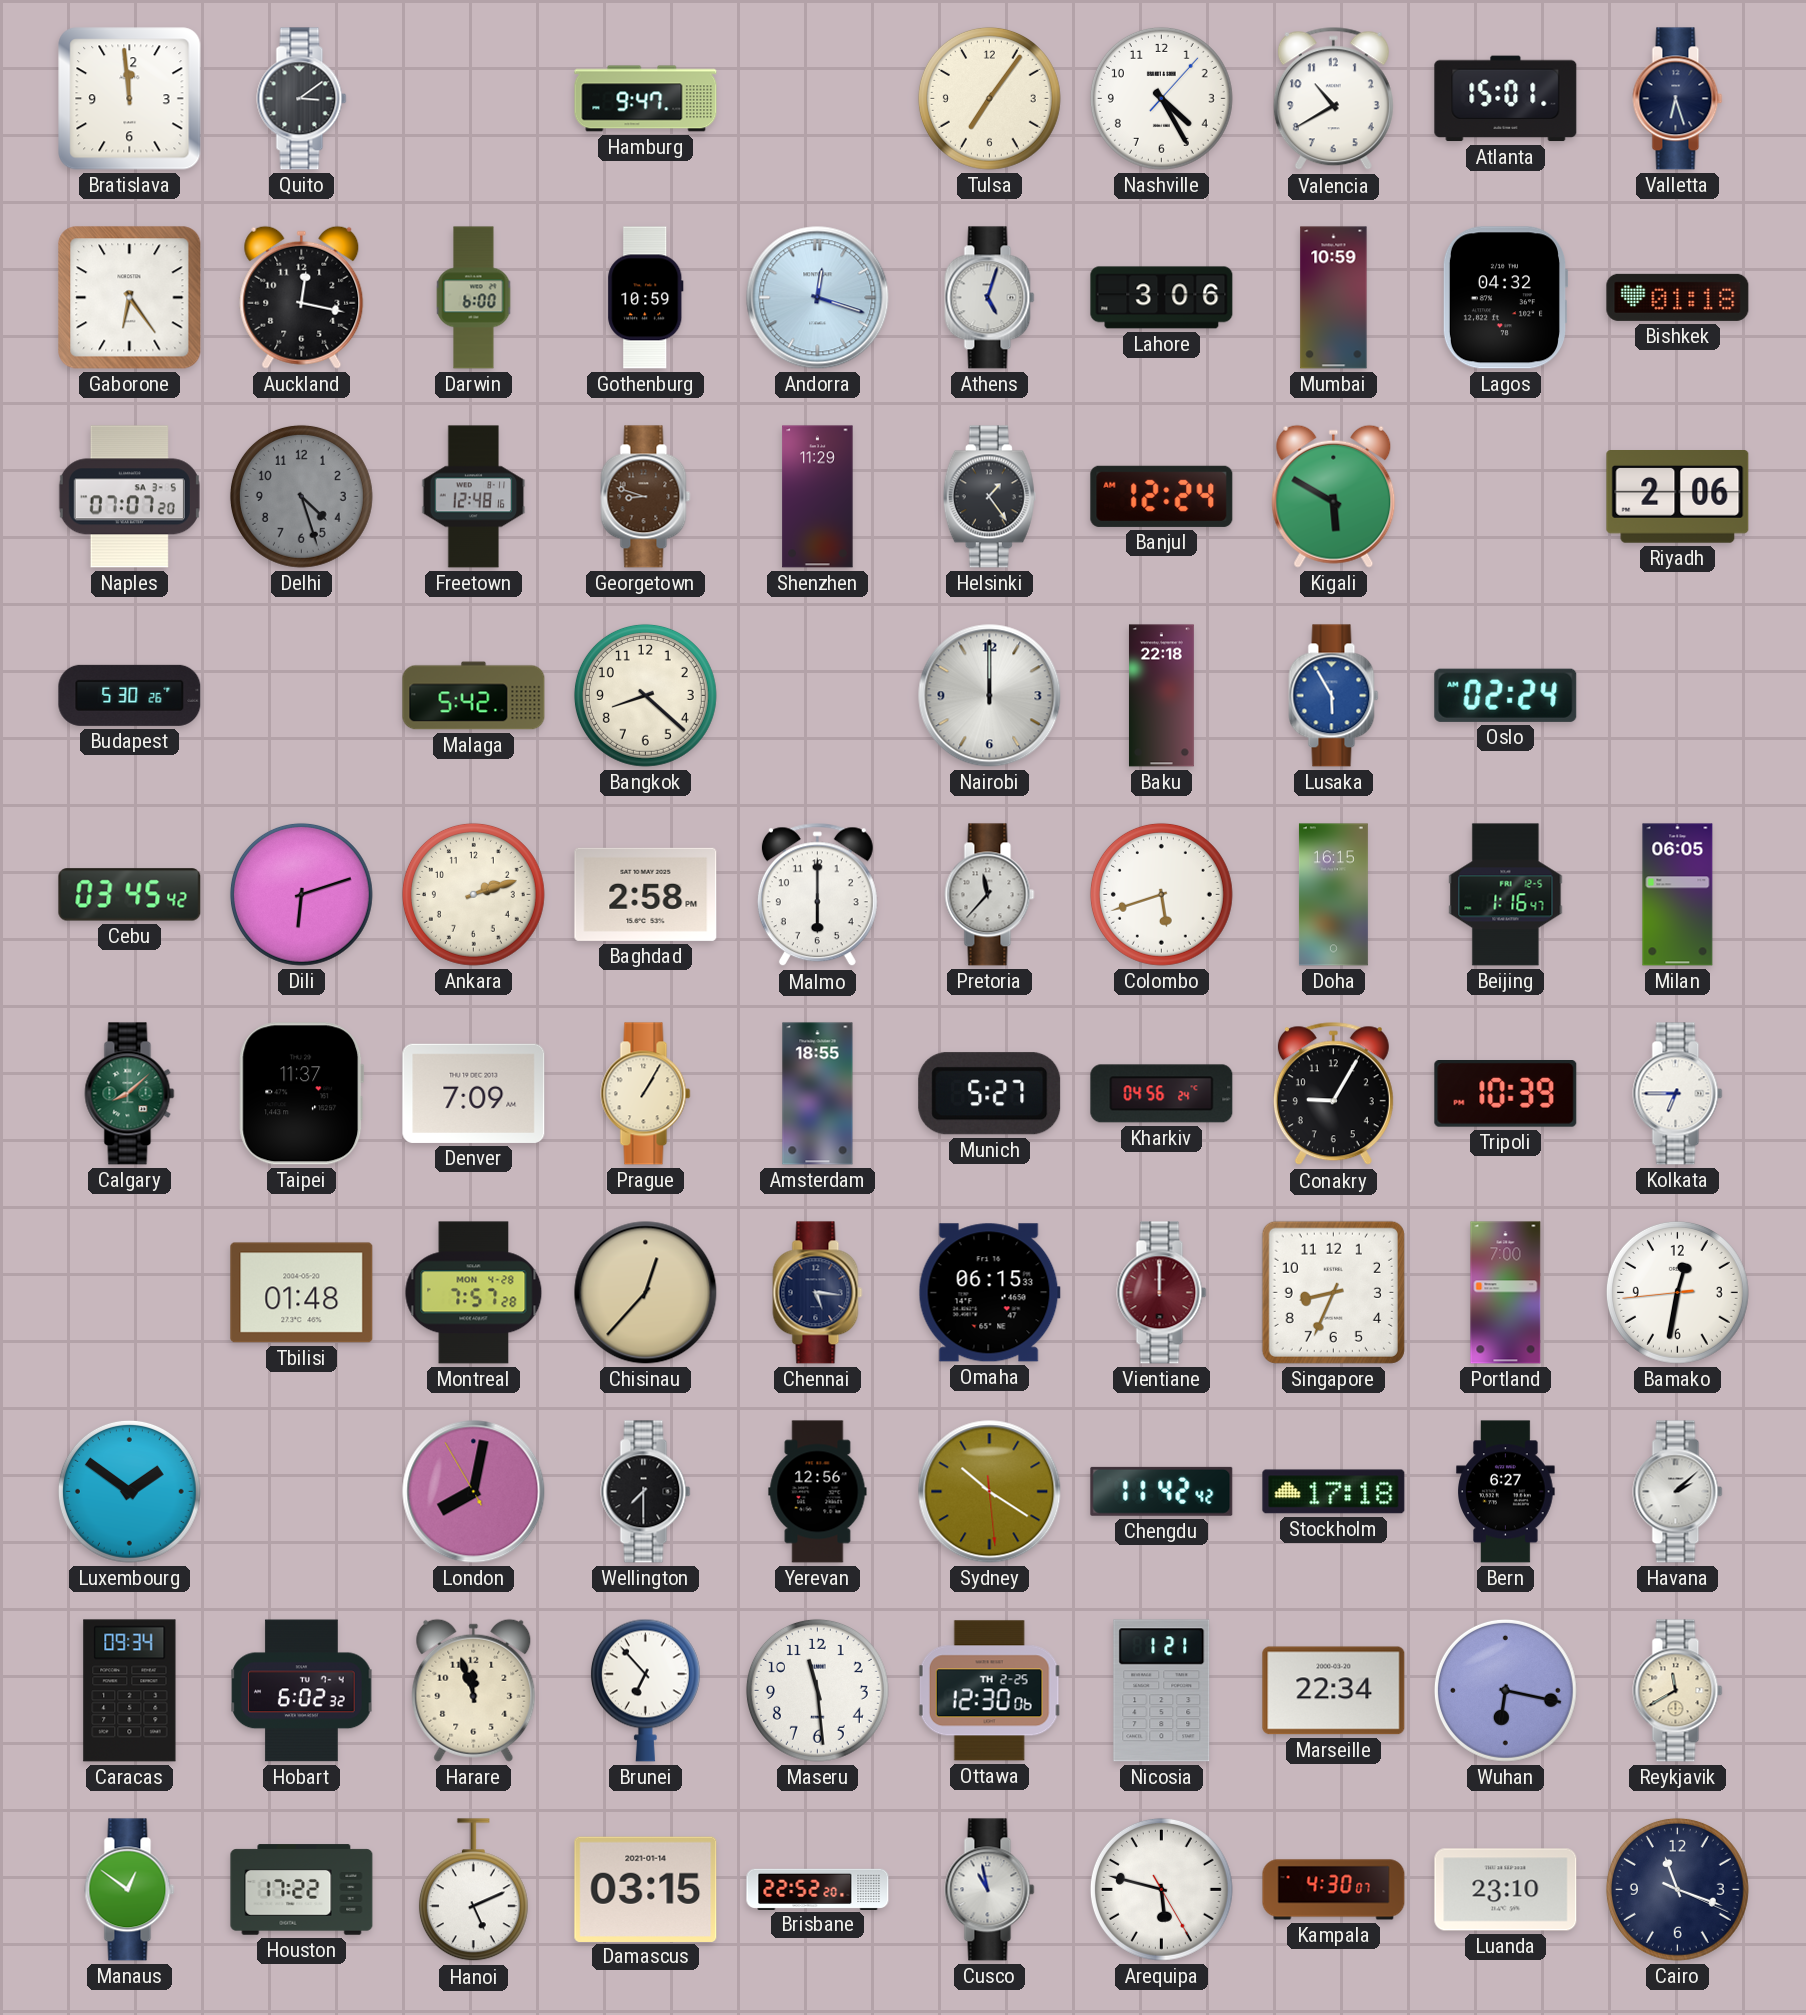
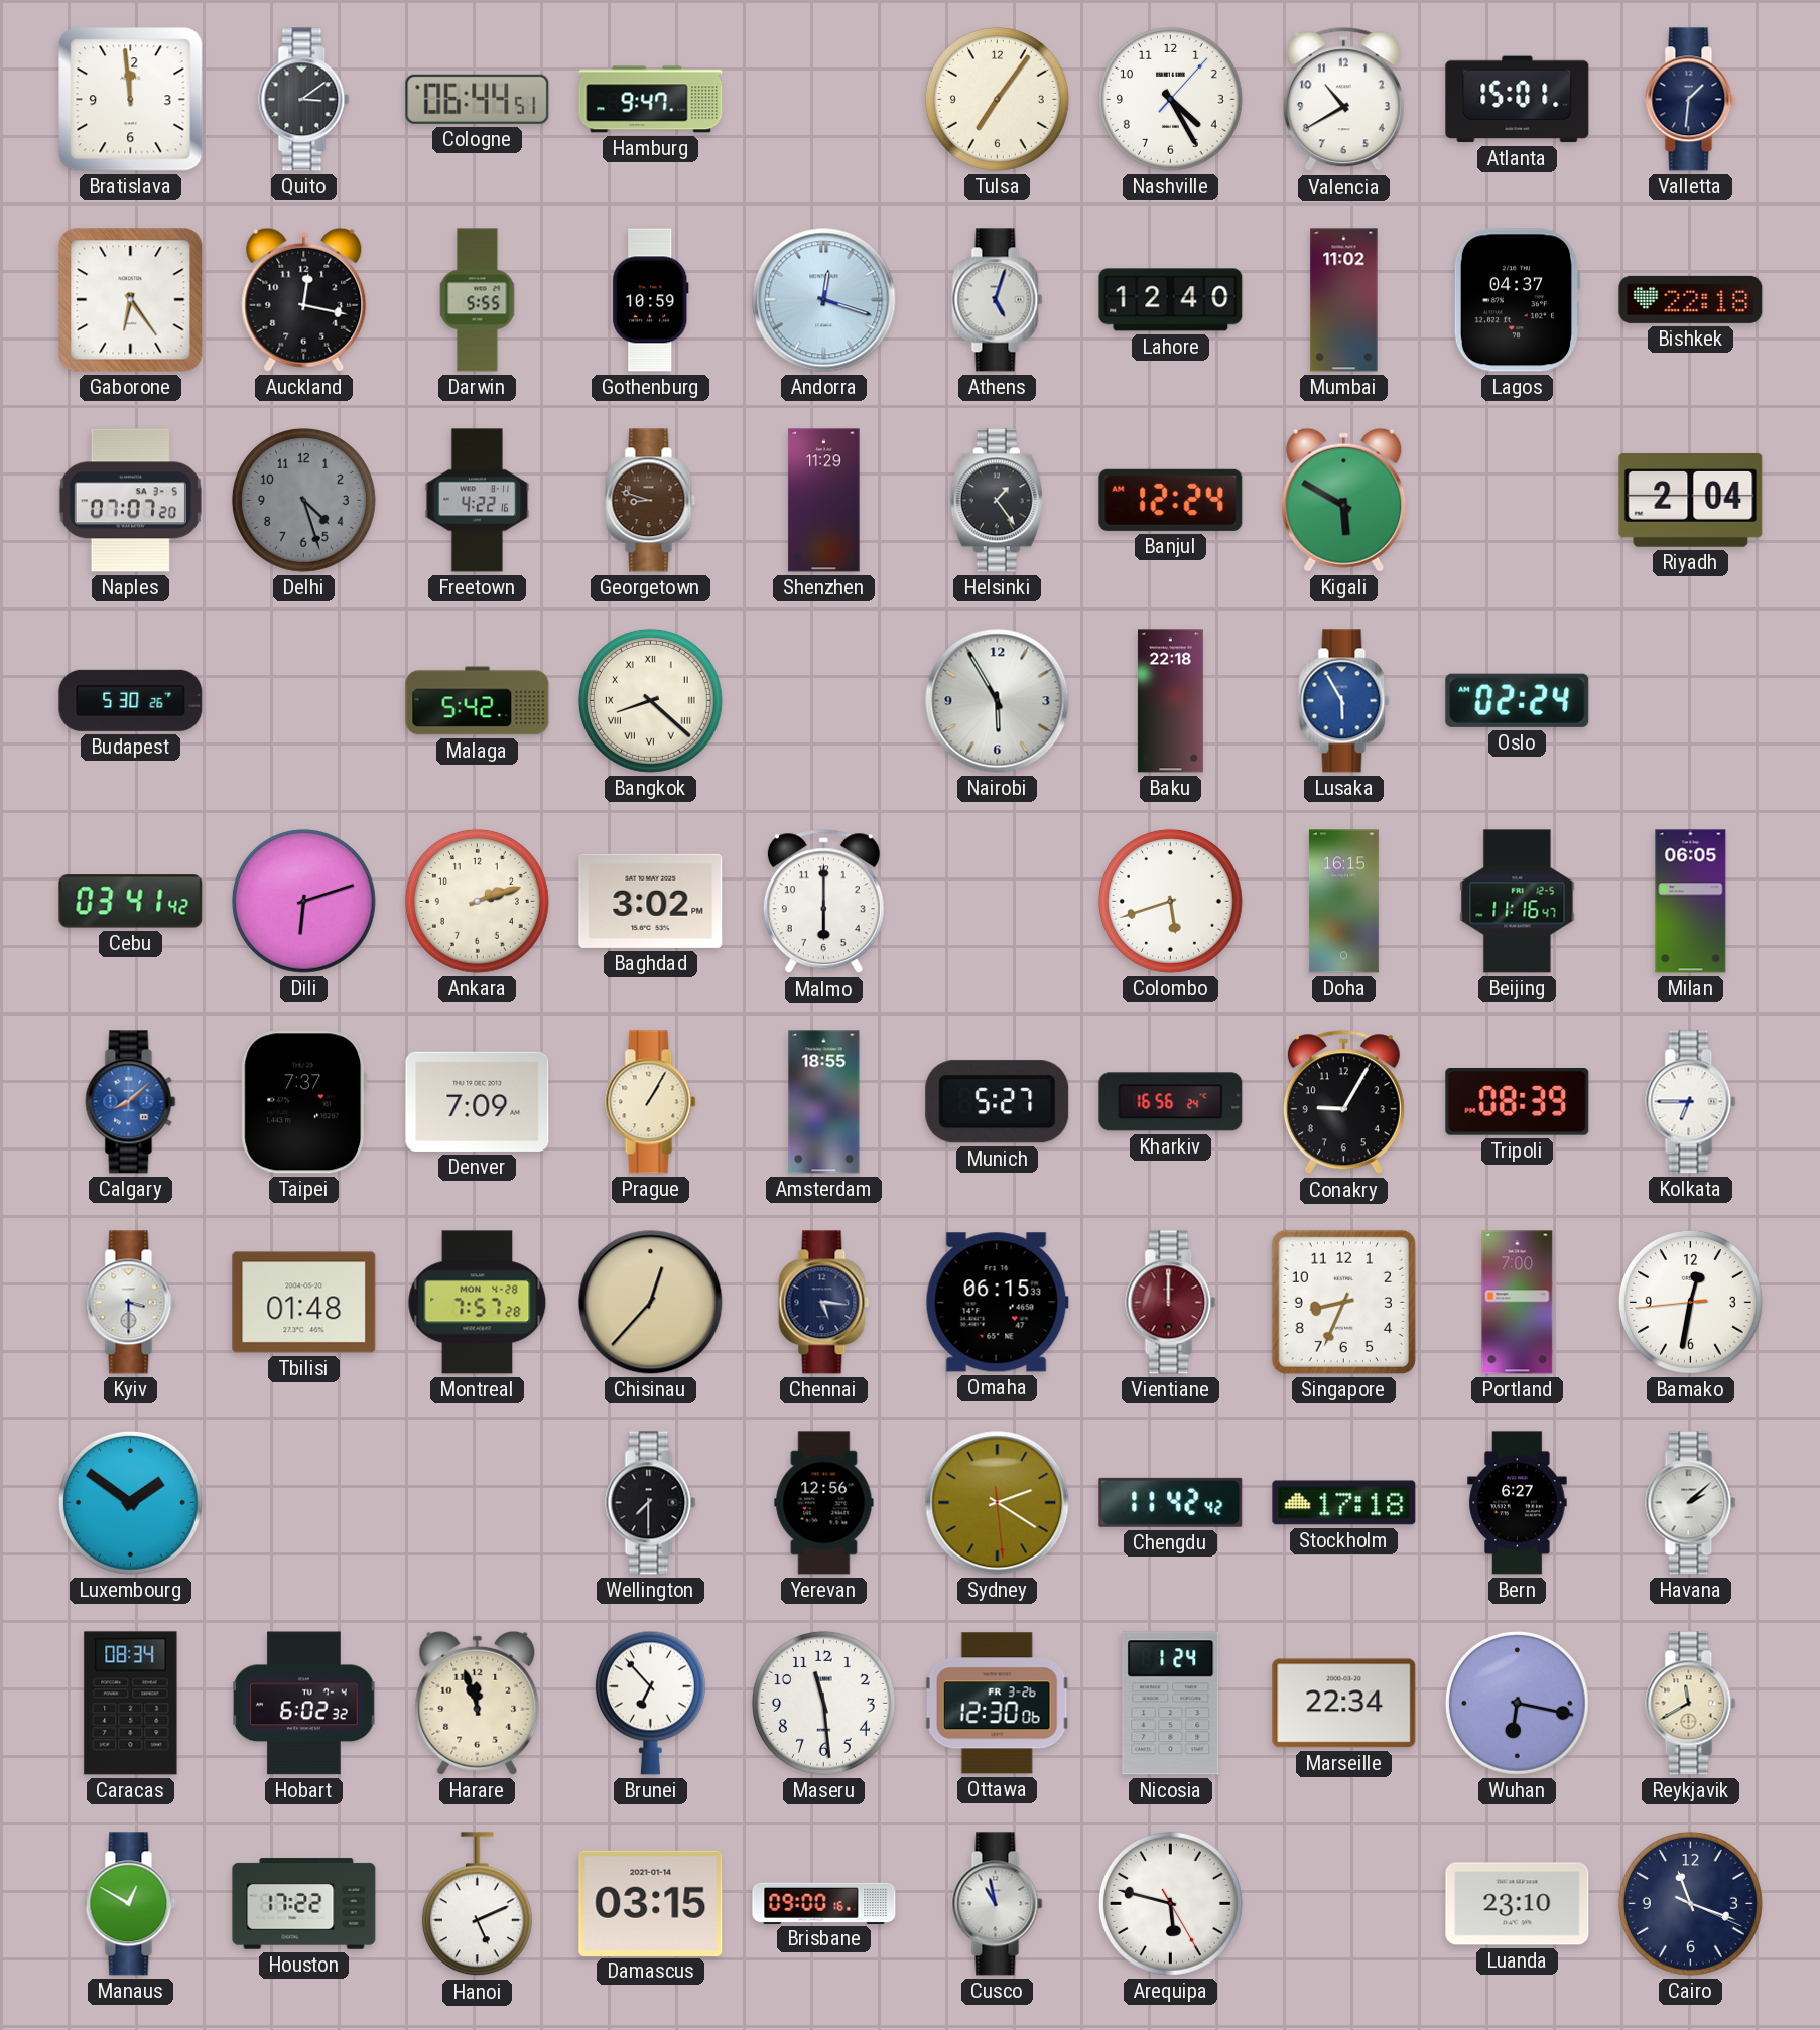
Cologne: none -> 06:44 (478, 99)
Valletta: 6:27 -> 1:31 (1691, 100)
Darwin: 6:00 -> 5:55 (478, 300)
Lahore: 3:06 -> 12:40 (1171, 300)
Mumbai: 10:59 -> 11:02 (1344, 300)
Lagos: 04:32 -> 04:37 (1516, 300)
Bishkek: 01:18 -> 22:18 (1691, 299)
Freetown: 12:48 -> 4:22 (478, 501)
Riyadh: 2:06 -> 2:04 (1691, 501)
Bangkok numerals: Arabic -> Roman (650, 700)
Nairobi: 12:00 -> 5:55 (998, 701)
Cebu: 03:45 -> 03:41 (131, 902)
Baghdad: 2:58 -> 3:02 (651, 901)
Pretoria: 11:37 -> none (990, 895)
Beijing: 1:16 -> 11:16 (1518, 902)
Calgary dial: green -> blue (131, 1102)
Taipei: 11:37 -> 7:37 (304, 1102)
Kharkiv: 04:56 -> 16:56 (1171, 1102)
Tripoli: 10:39 -> 08:39 (1518, 1102)
Kyiv: none -> 3:30 (131, 1303)
London: 8:01 -> none (474, 1492)
Sydney: 10:20 -> 2:20 (998, 1503)
Caracas: 09:34 -> 08:34 (131, 1704)
Ottawa date: TH 2-25 -> FR 3-26 (997, 1704)
Nicosia: 1:21 -> 1:24 (1171, 1704)
Manaus: 12:51 -> 12:50 (131, 1904)
Brisbane: 22:52 -> 09:00 (824, 1903)
Kampala: 4:30 -> none (1334, 1890)
